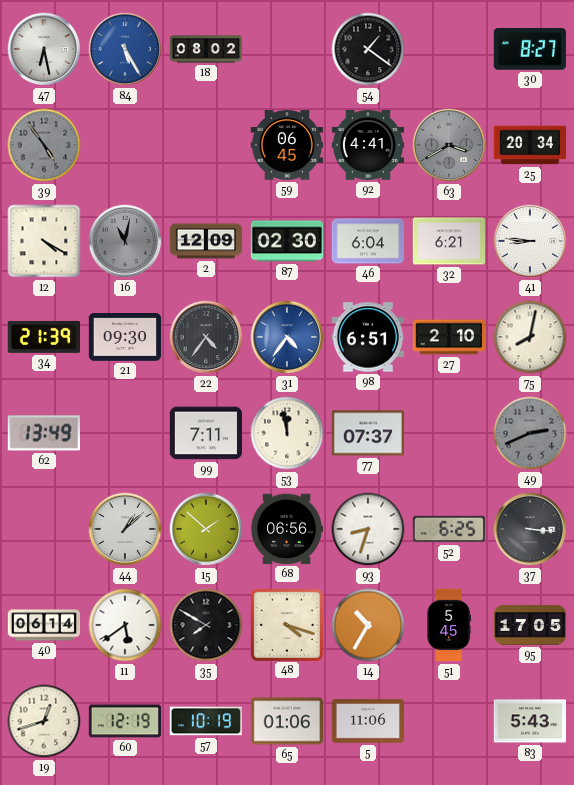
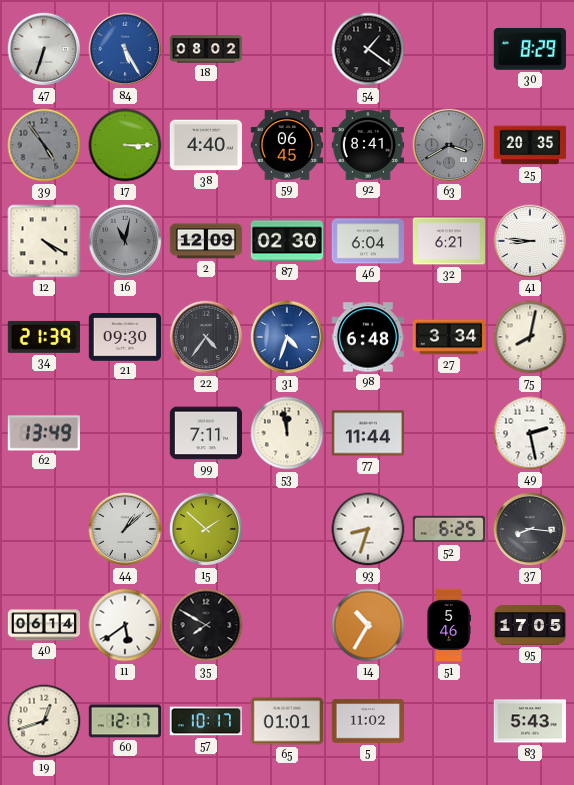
47: 6:28 -> 6:33 (44, 49)
30: 8:27 -> 8:29 (530, 49)
17: none -> 3:15 (125, 145)
38: none -> 4:40 (205, 145)
92: 4:41 -> 8:41 (368, 146)
25: 20:34 -> 20:35 (530, 145)
31: 4:36 -> 4:33 (287, 337)
98: 6:51 -> 6:48 (367, 337)
27: 2:10 -> 3:34 (449, 337)
77: 07:37 -> 11:44 (367, 433)
49: 2:41 -> 2:28 (530, 433)
49 dial: grey -> white (530, 433)
68: 06:56 -> none (287, 529)
37: 3:16 -> 8:16 (530, 529)
48: 4:18 -> none (286, 624)
51: 5:45 -> 5:46 (449, 625)
60: 12:19 -> 12:17 (125, 721)
57: 10:19 -> 10:17 (205, 721)
65: 01:06 -> 01:01 (286, 721)
5: 11:06 -> 11:02 (368, 721)
